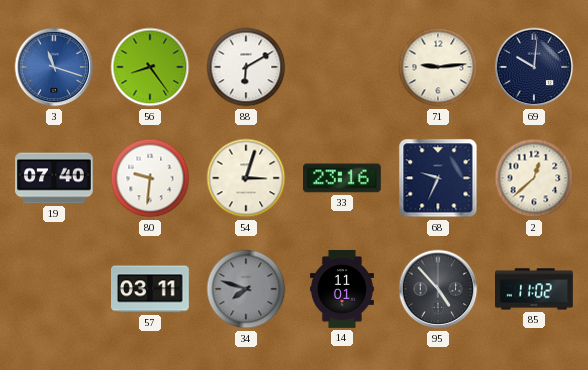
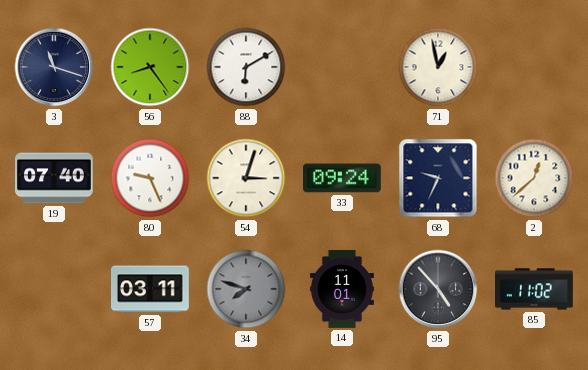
3 dial: blue -> navy (54, 67)
71: 9:14 -> 12:58 (438, 67)
69: 10:01 -> none (534, 67)
80: 9:31 -> 9:26 (150, 178)
33: 23:16 -> 09:24 (343, 178)
